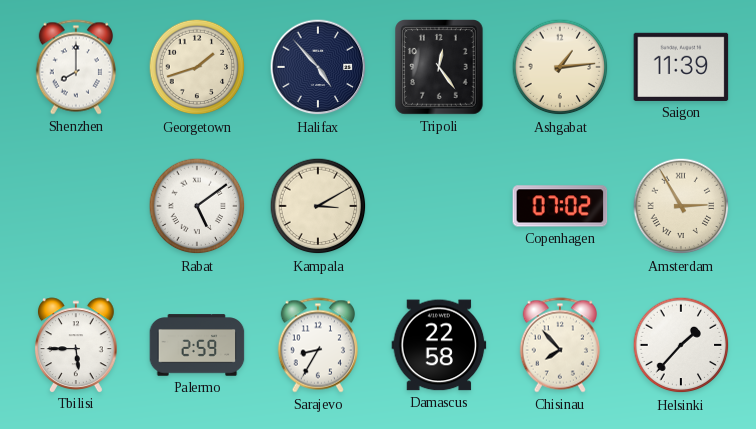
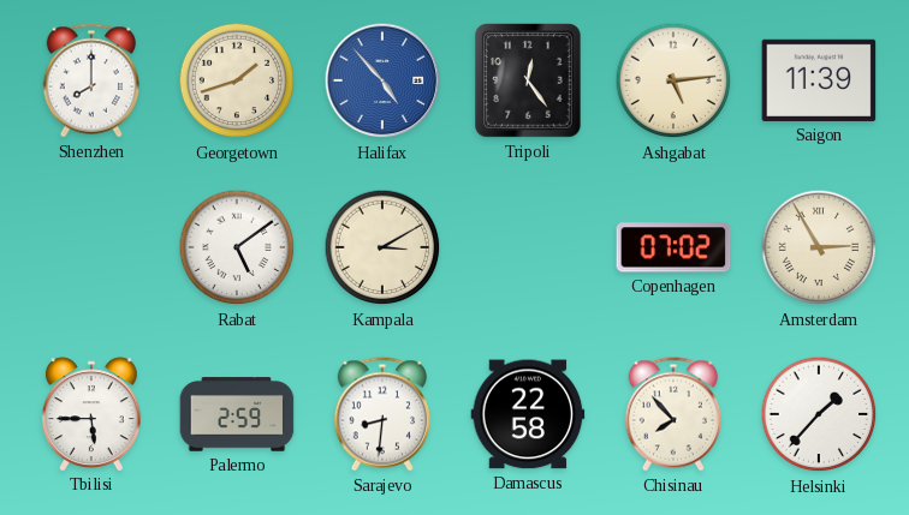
Halifax dial: navy -> blue (382, 80)
Ashgabat: 1:14 -> 5:14 (673, 80)
Sarajevo: 8:35 -> 8:31 (381, 414)
